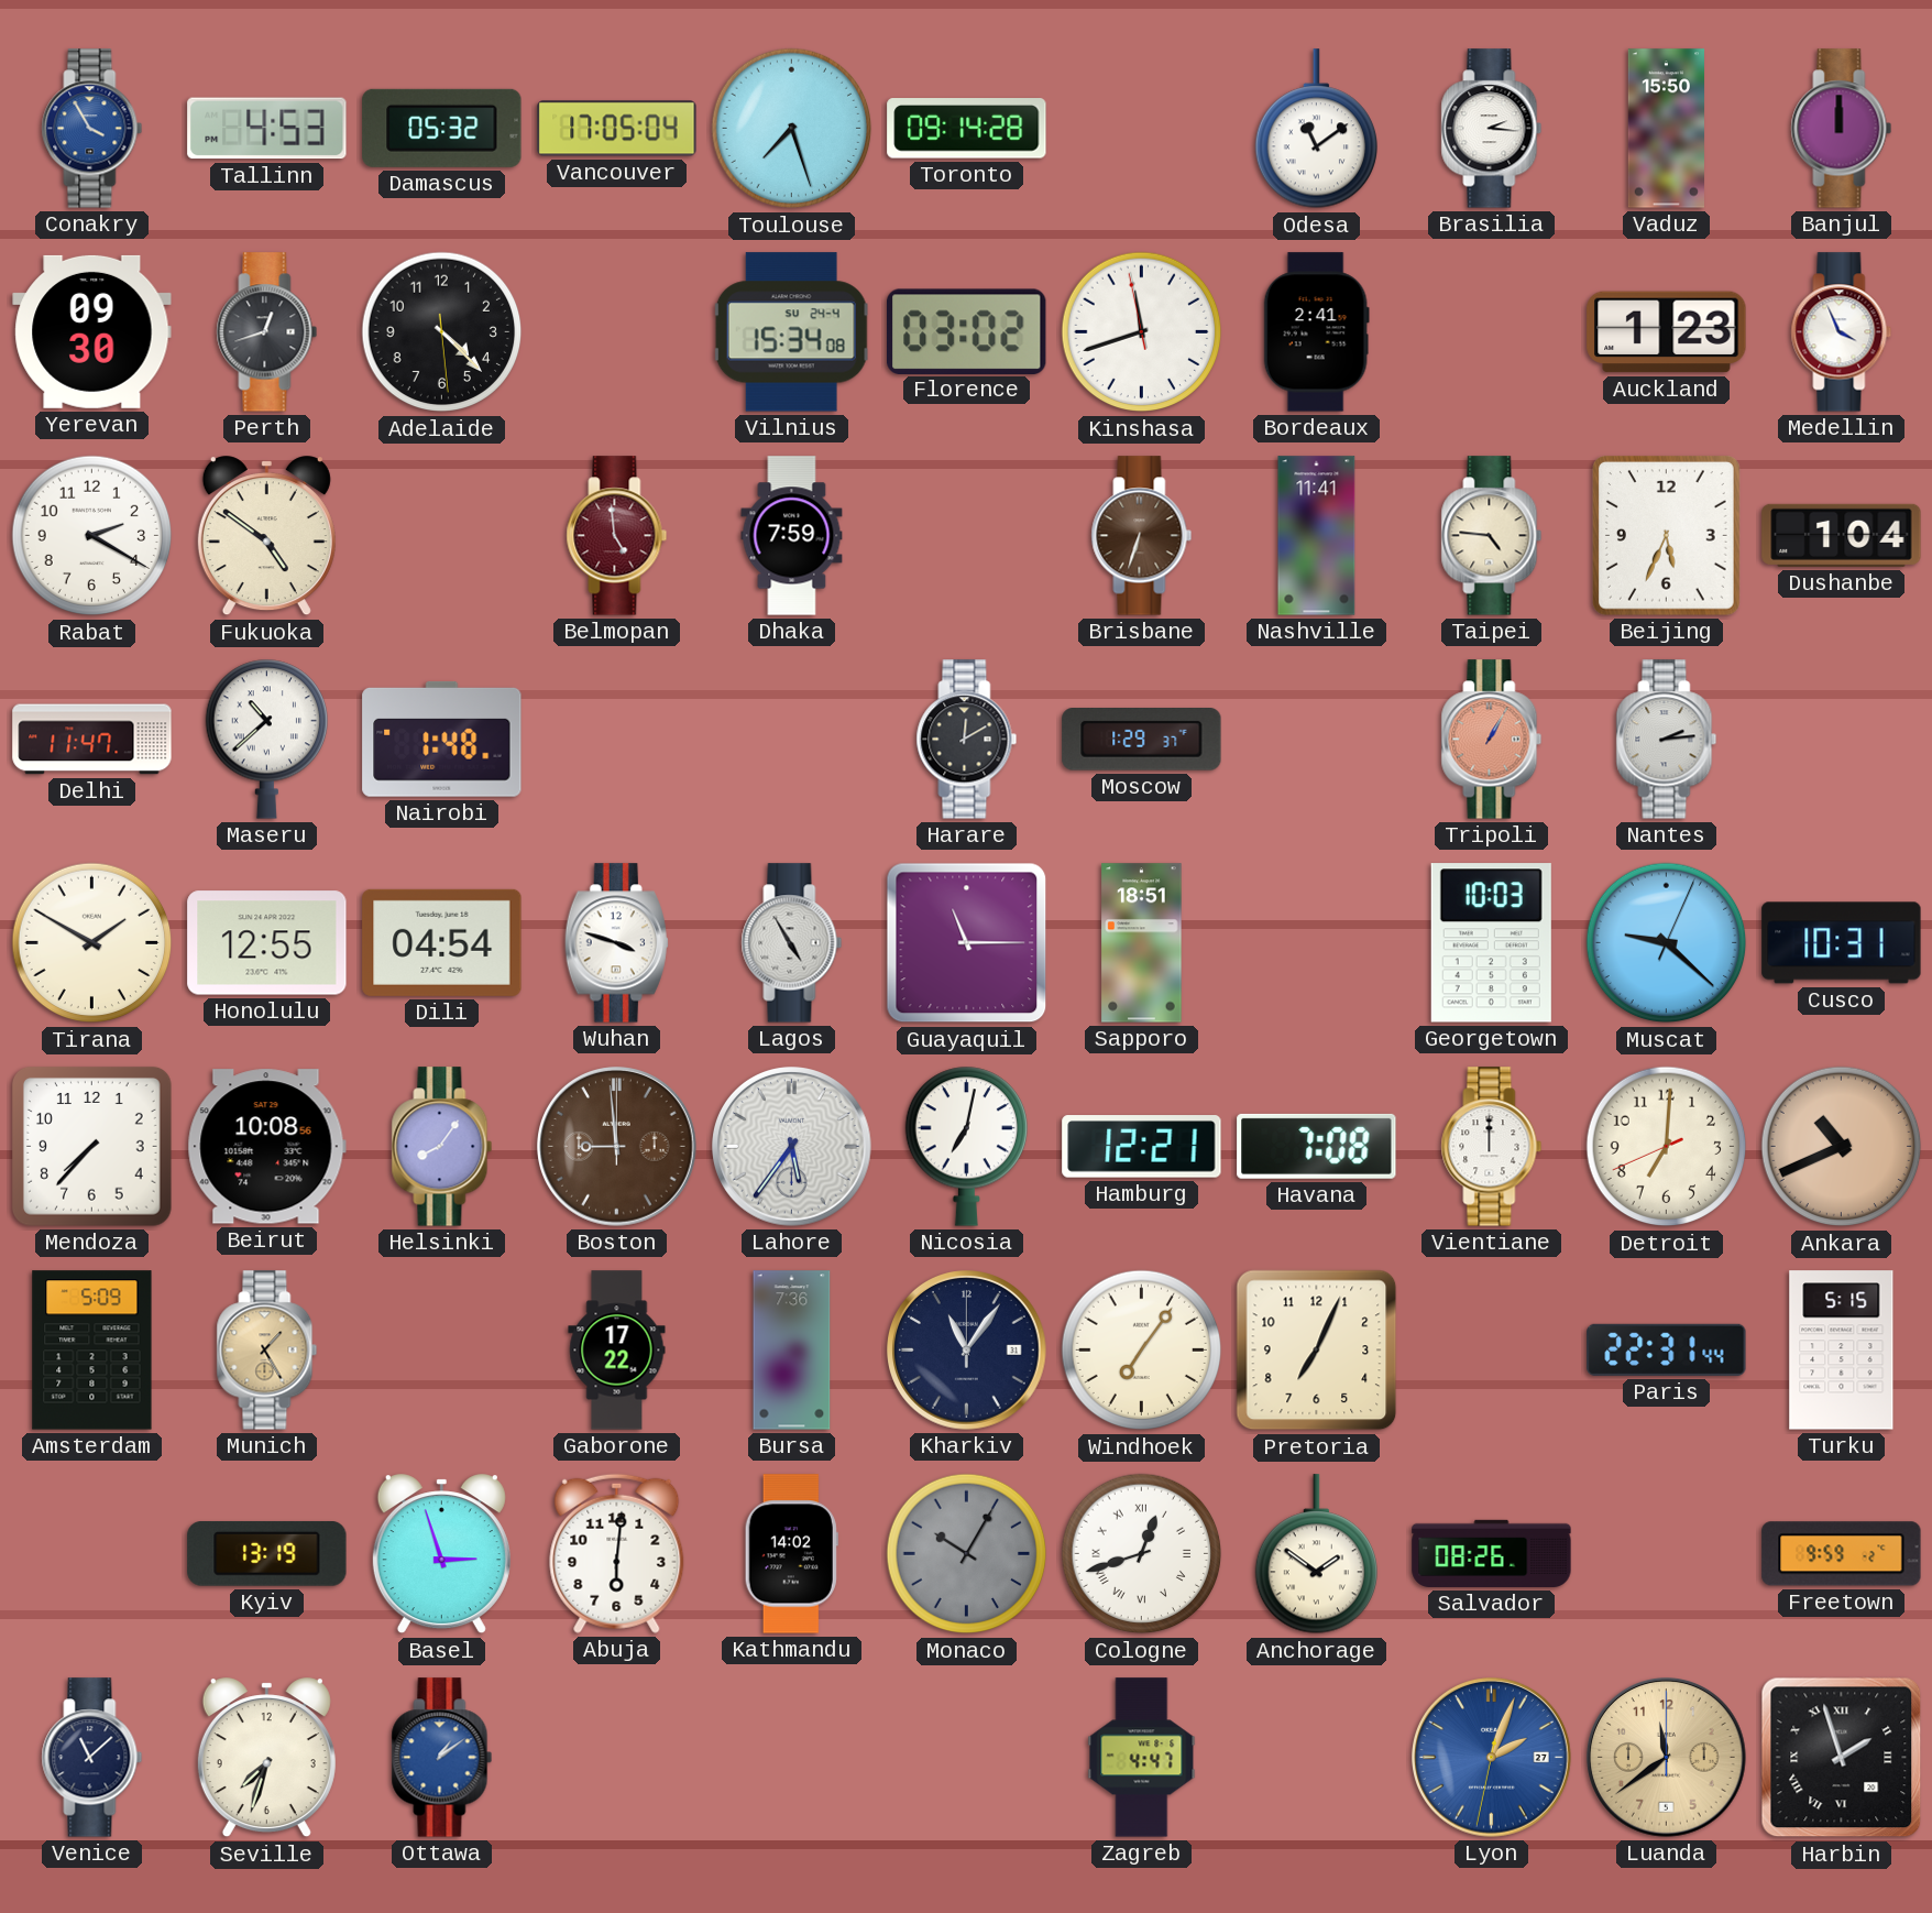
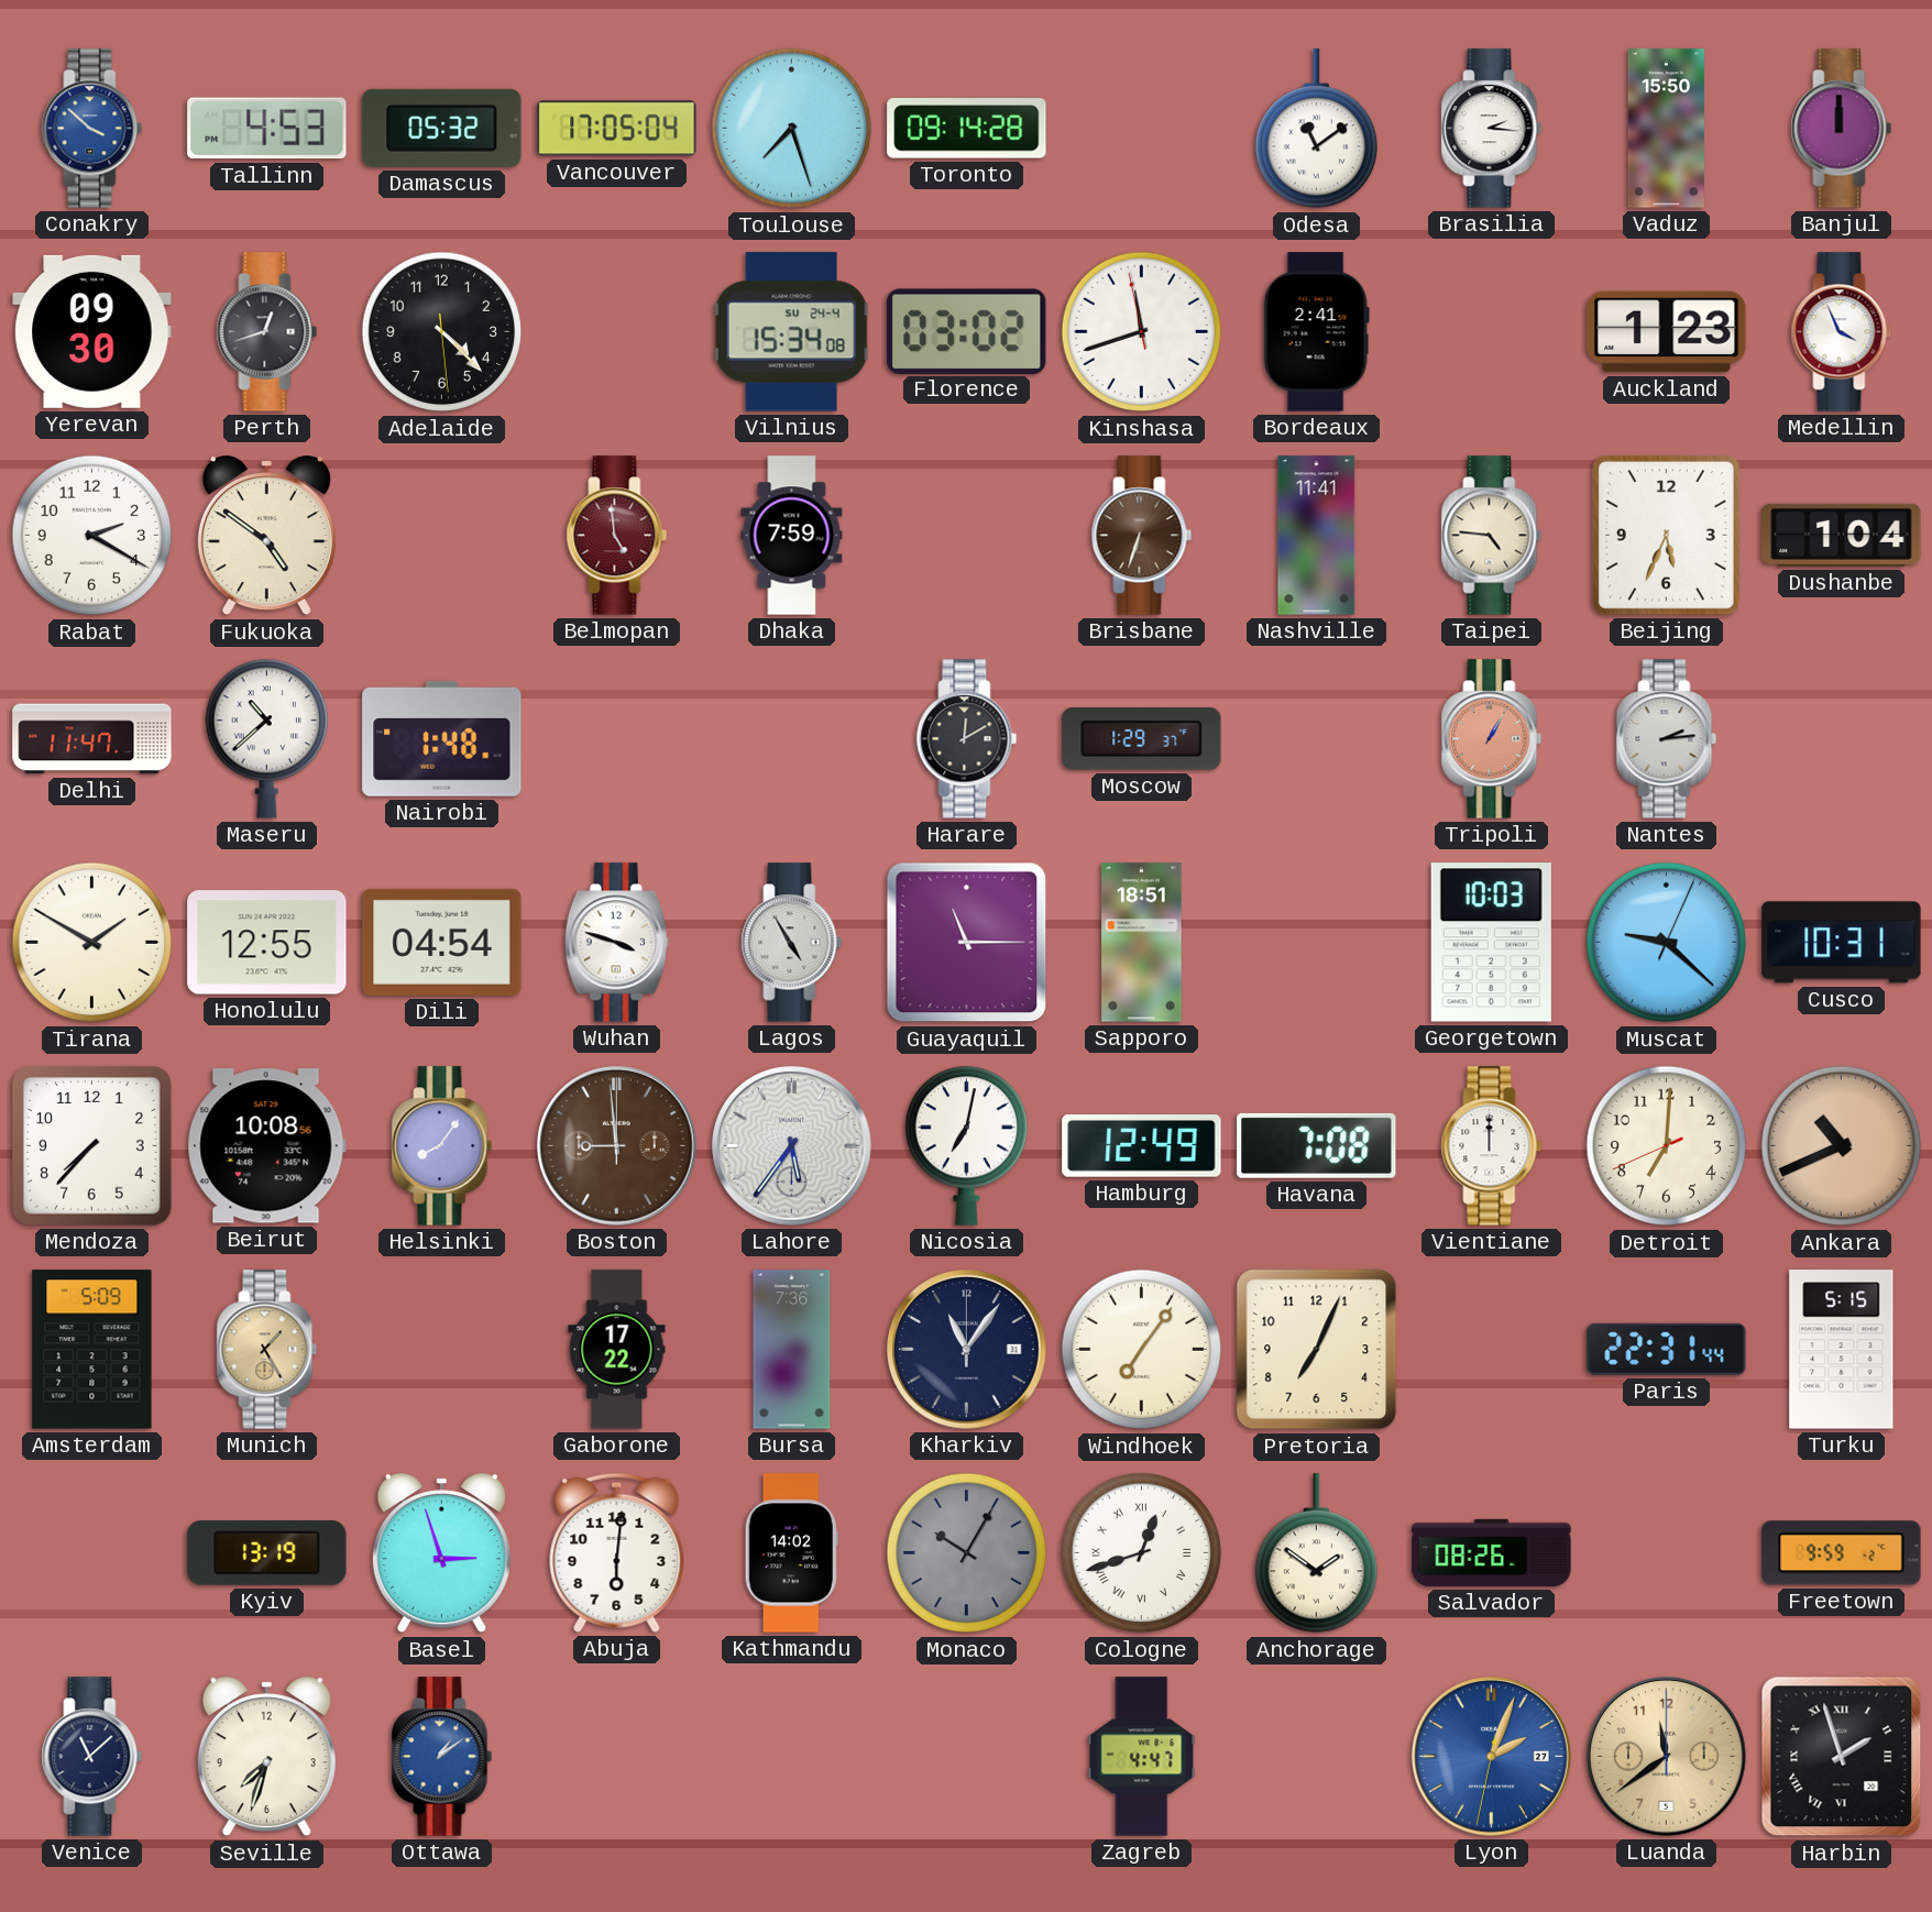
Conakry: 3:55 -> 3:52 (92, 129)
Hamburg: 12:21 -> 12:49 (1142, 1146)
